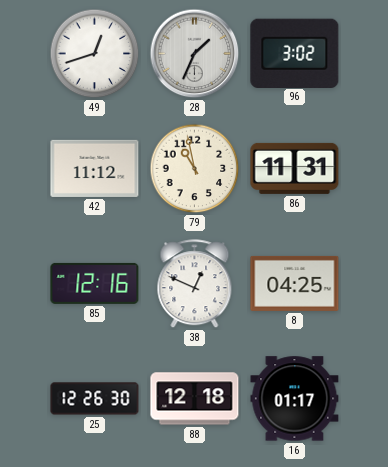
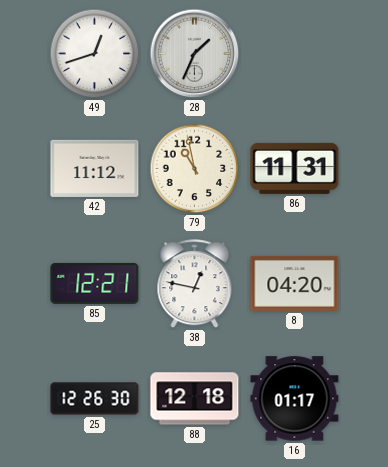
96: 3:02 -> none (295, 53)
85: 12:16 -> 12:21 (95, 283)
38: 12:49 -> 12:47 (195, 284)
8: 04:25 -> 04:20 (295, 283)
